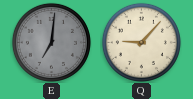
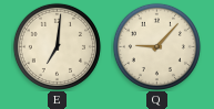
E dial: grey -> cream (57, 46)
